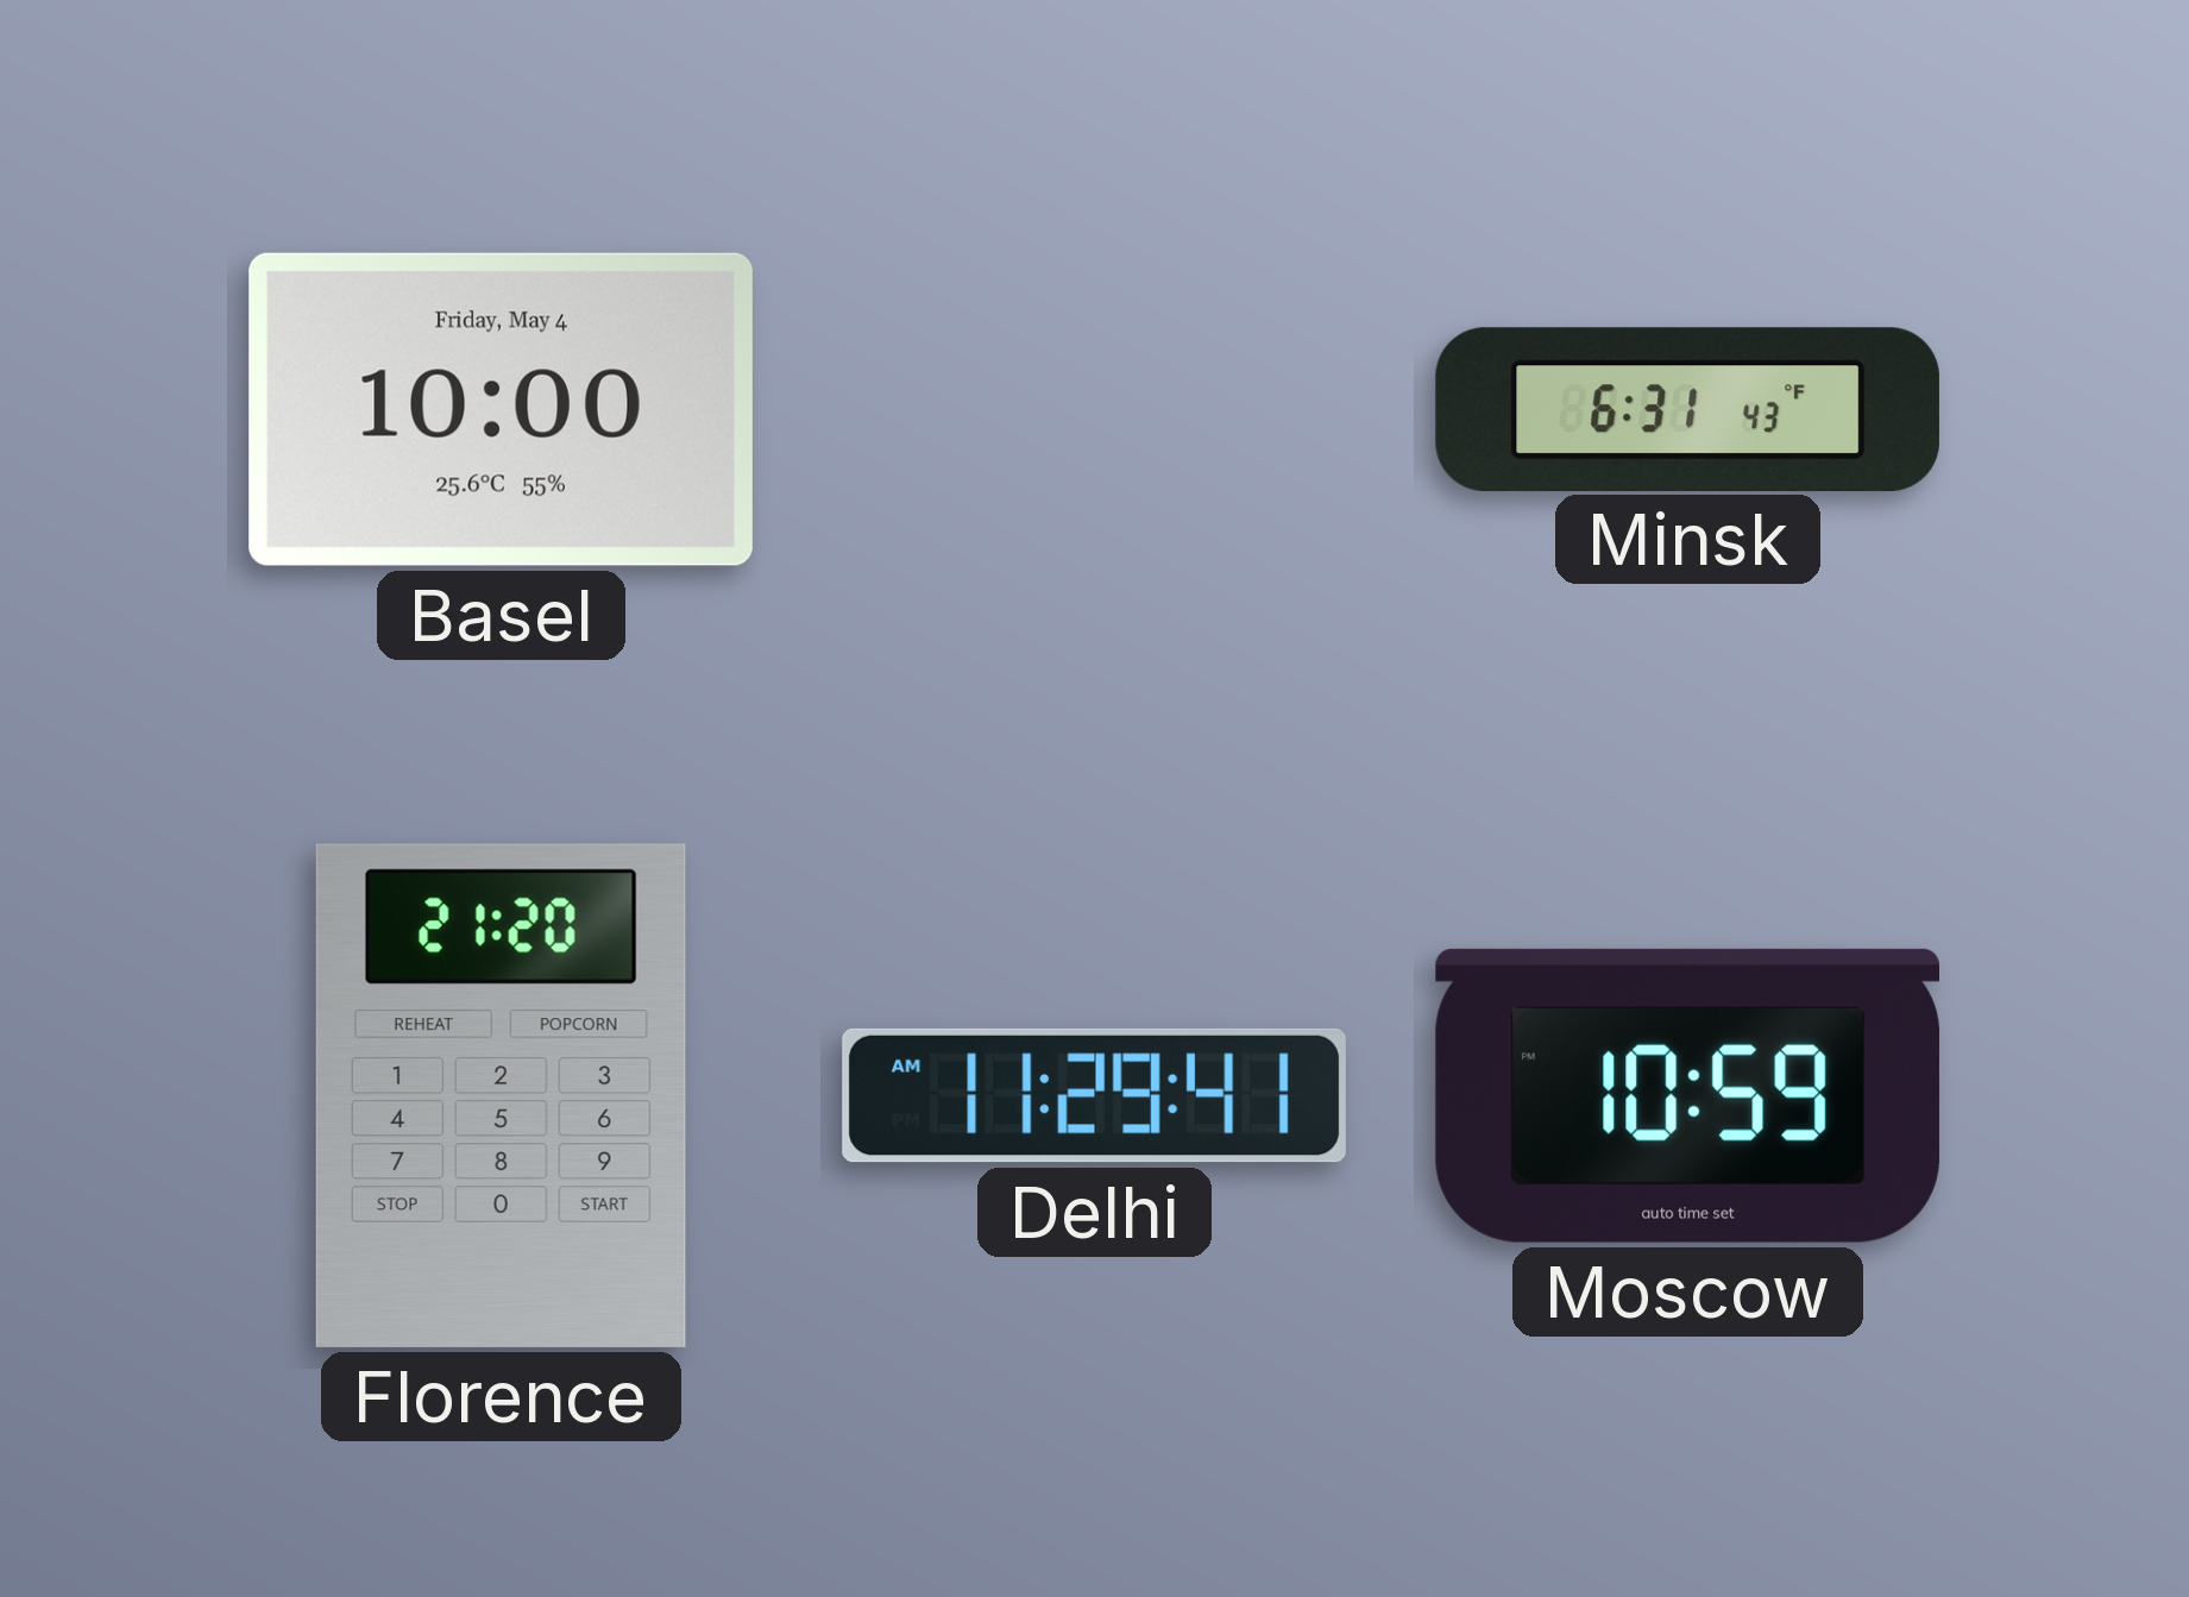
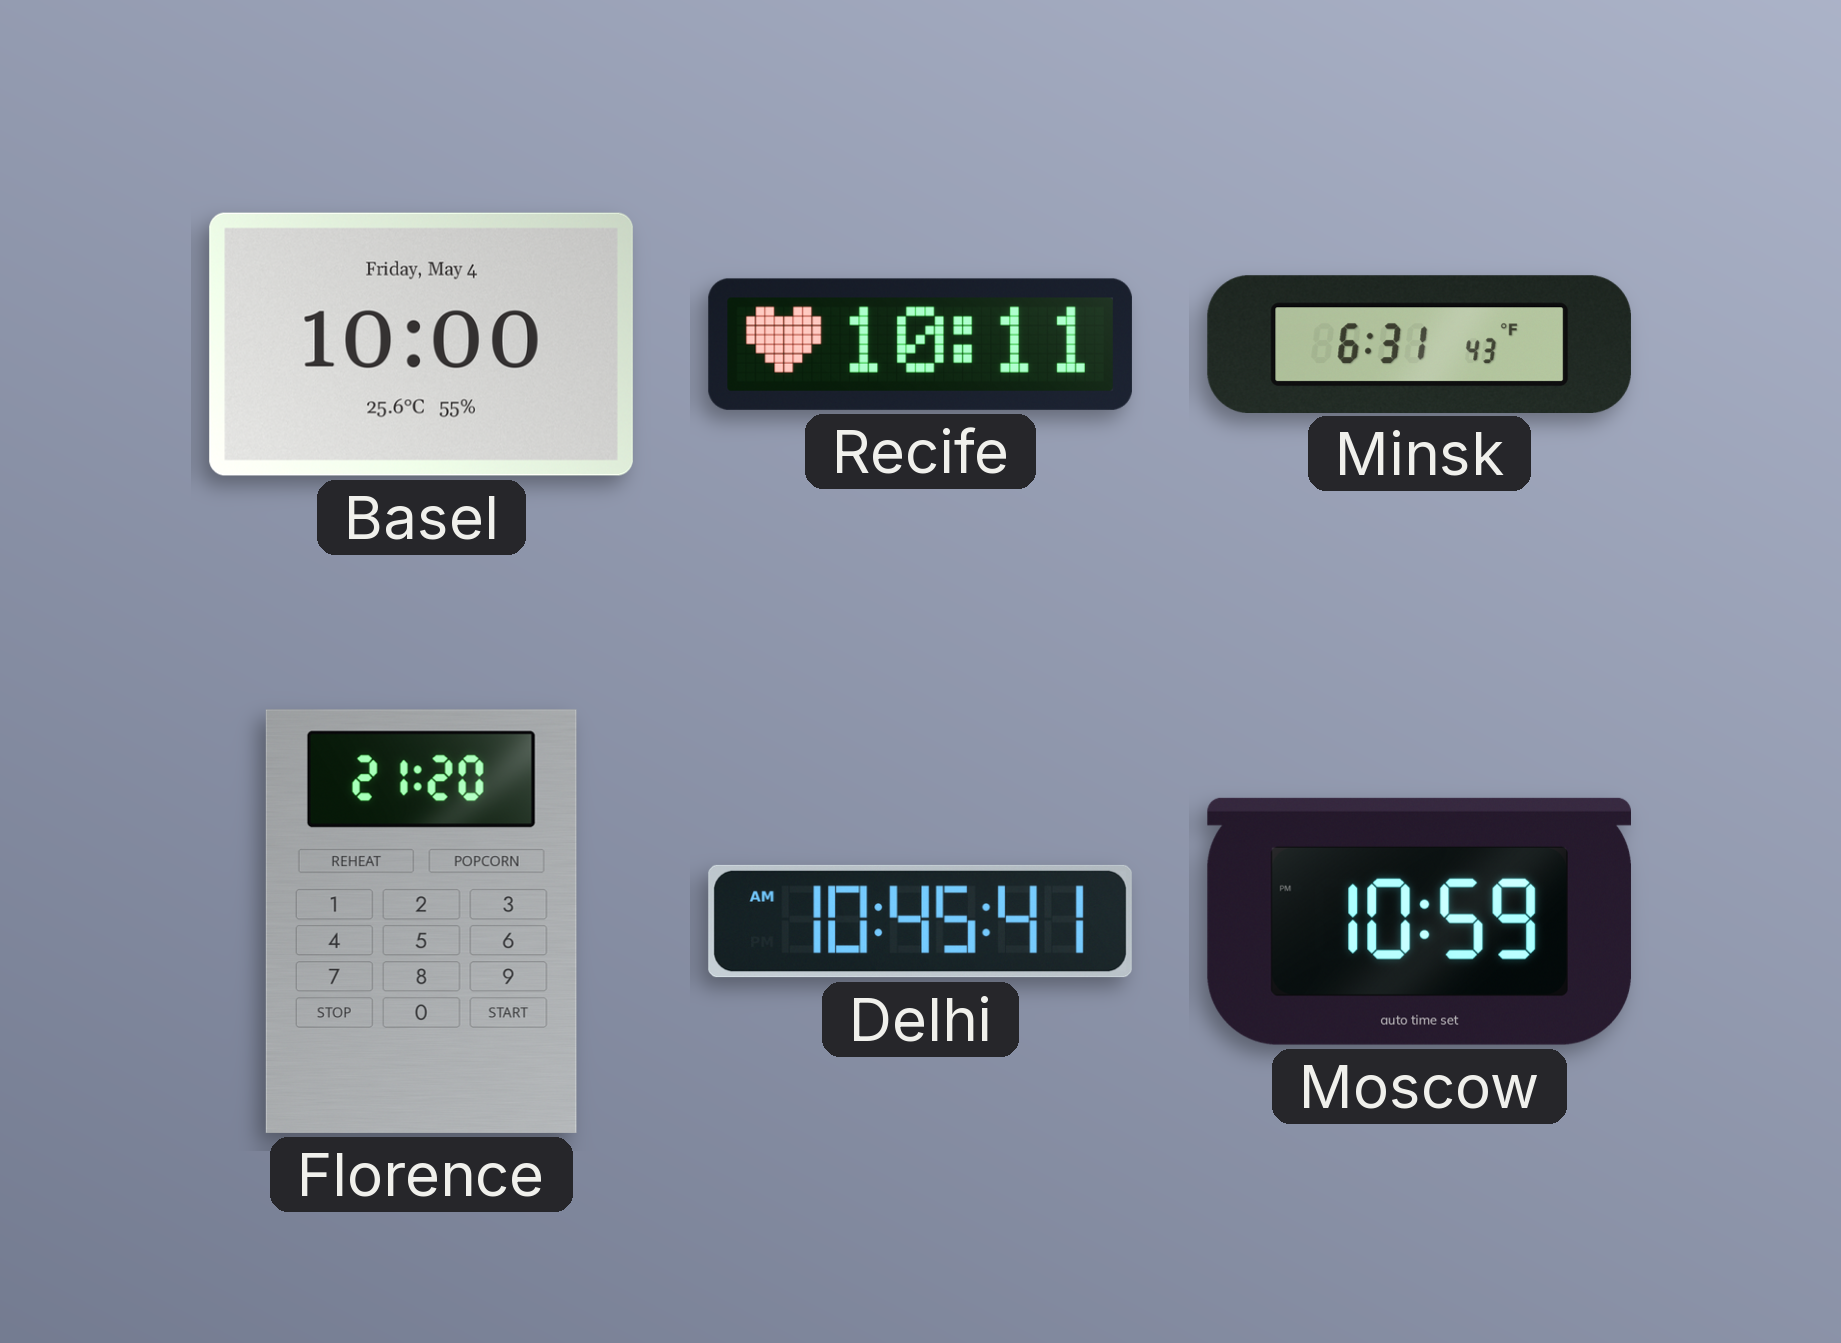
Recife: none -> 10:11 (920, 344)
Delhi: 11:29 -> 10:45 (920, 921)
